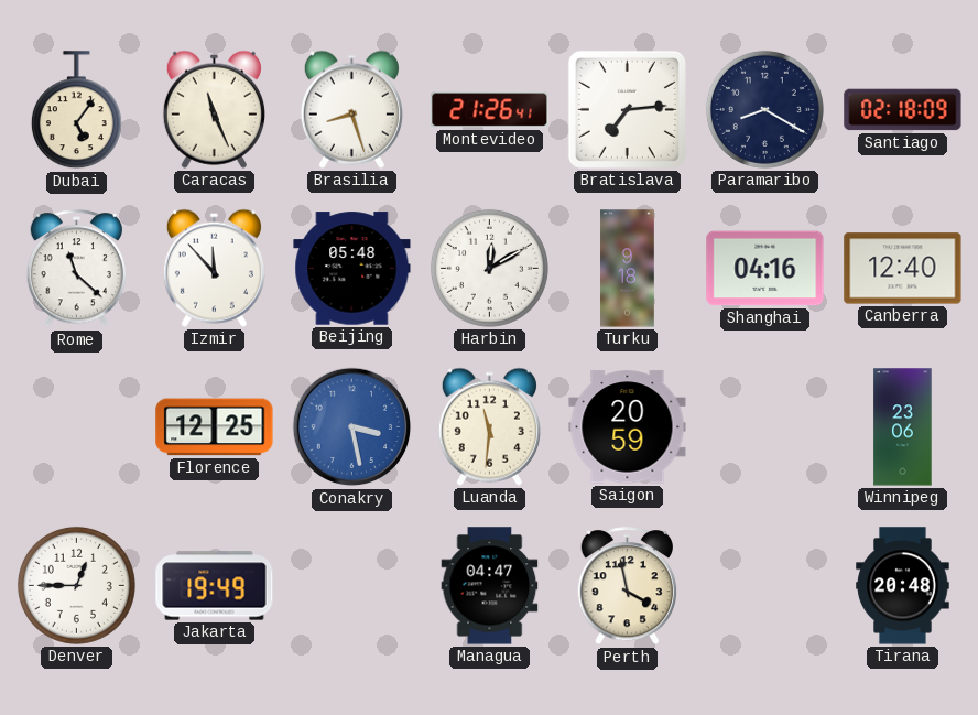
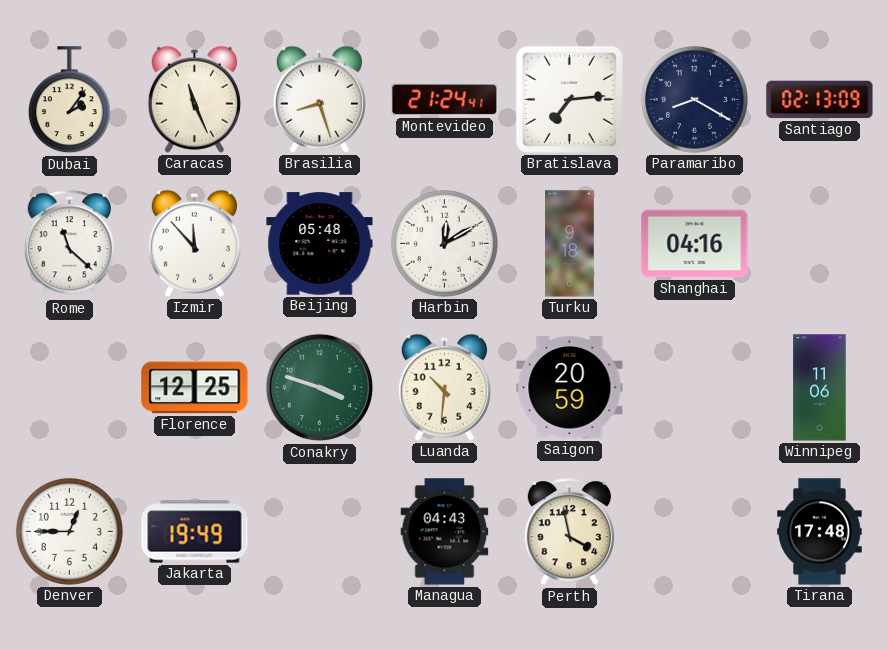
Dubai: 5:06 -> 2:06 (69, 100)
Montevideo: 21:26 -> 21:24 (445, 100)
Santiago: 02:18 -> 02:13 (820, 100)
Canberra: 12:40 -> none (903, 269)
Conakry: 3:28 -> 3:48 (320, 388)
Conakry dial: blue -> green (320, 388)
Luanda: 11:31 -> 10:31 (444, 387)
Winnipeg: 23:06 -> 11:06 (820, 388)
Managua: 04:47 -> 04:43 (445, 532)
Tirana: 20:48 -> 17:48 (820, 532)
